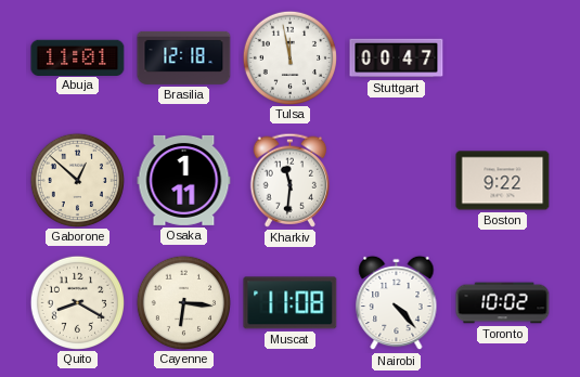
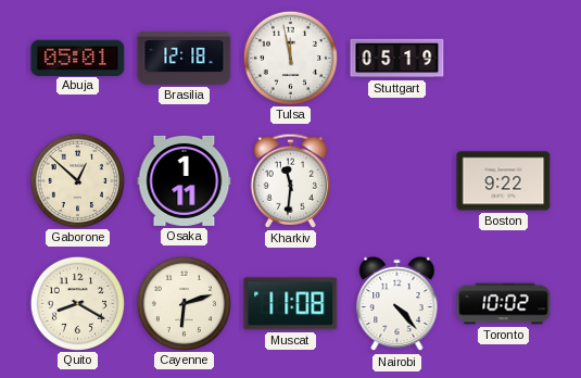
Abuja: 11:01 -> 05:01 (78, 58)
Stuttgart: 00:47 -> 05:19 (397, 59)
Cayenne: 6:16 -> 6:12 (184, 303)
